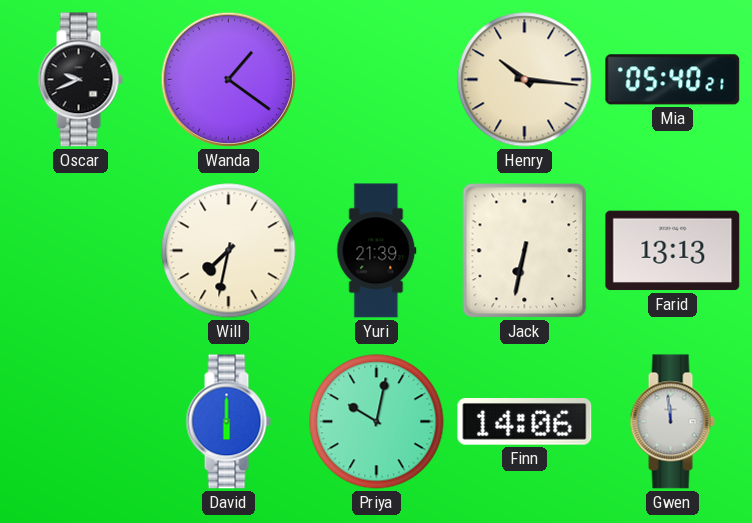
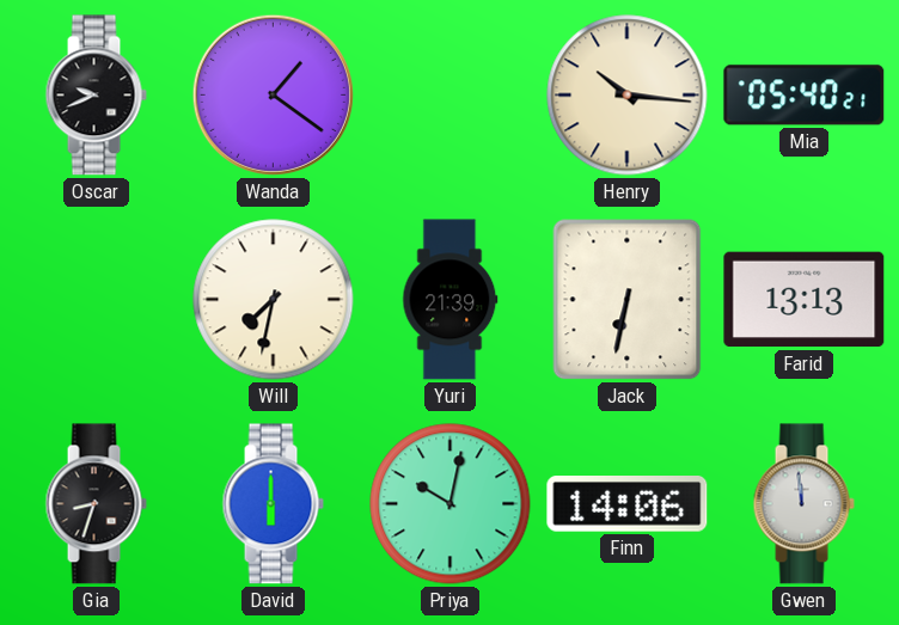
Gia: none -> 8:33 (96, 504)
